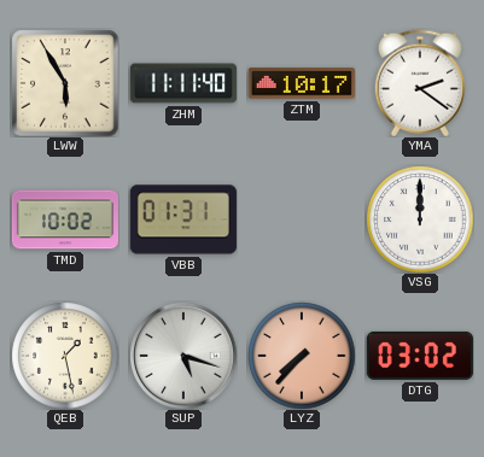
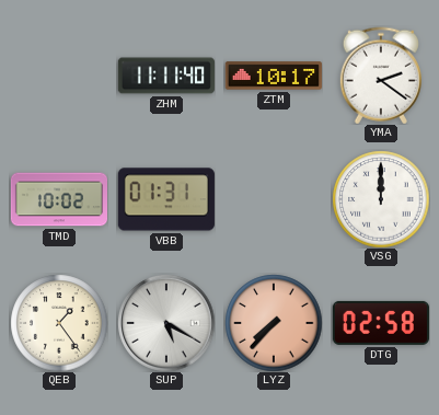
LWW: 5:55 -> none (65, 83)
QEB: 1:28 -> 1:24 (59, 323)
SUP: 5:18 -> 5:20 (166, 323)
DTG: 03:02 -> 02:58 (381, 323)
